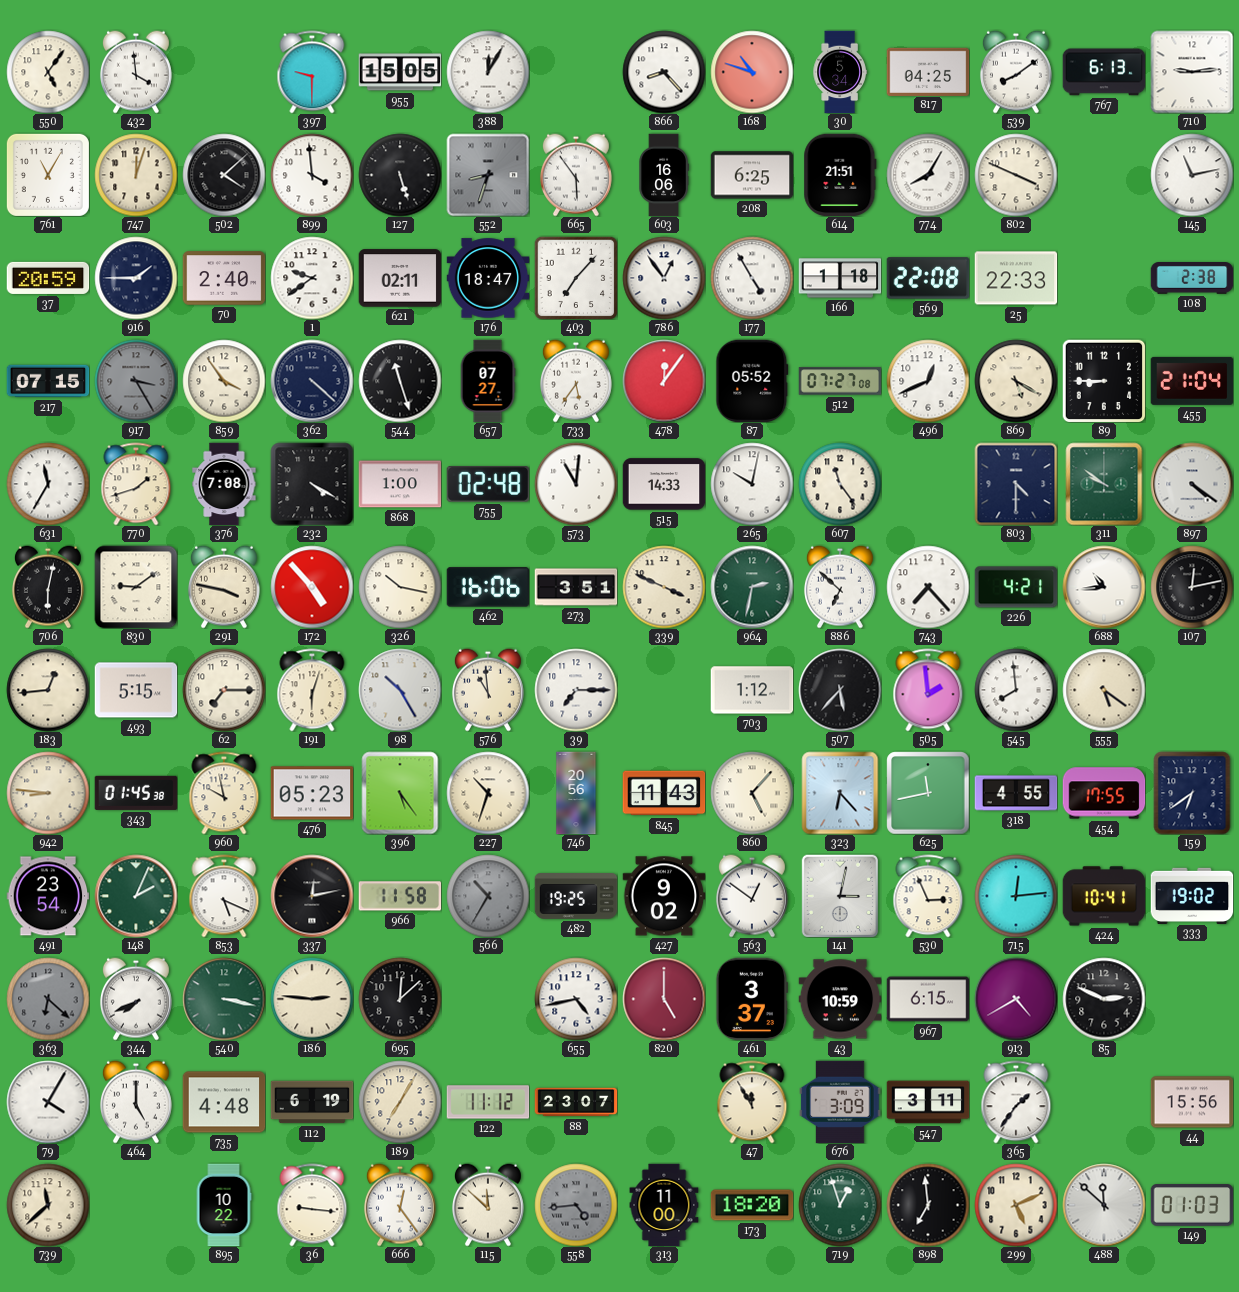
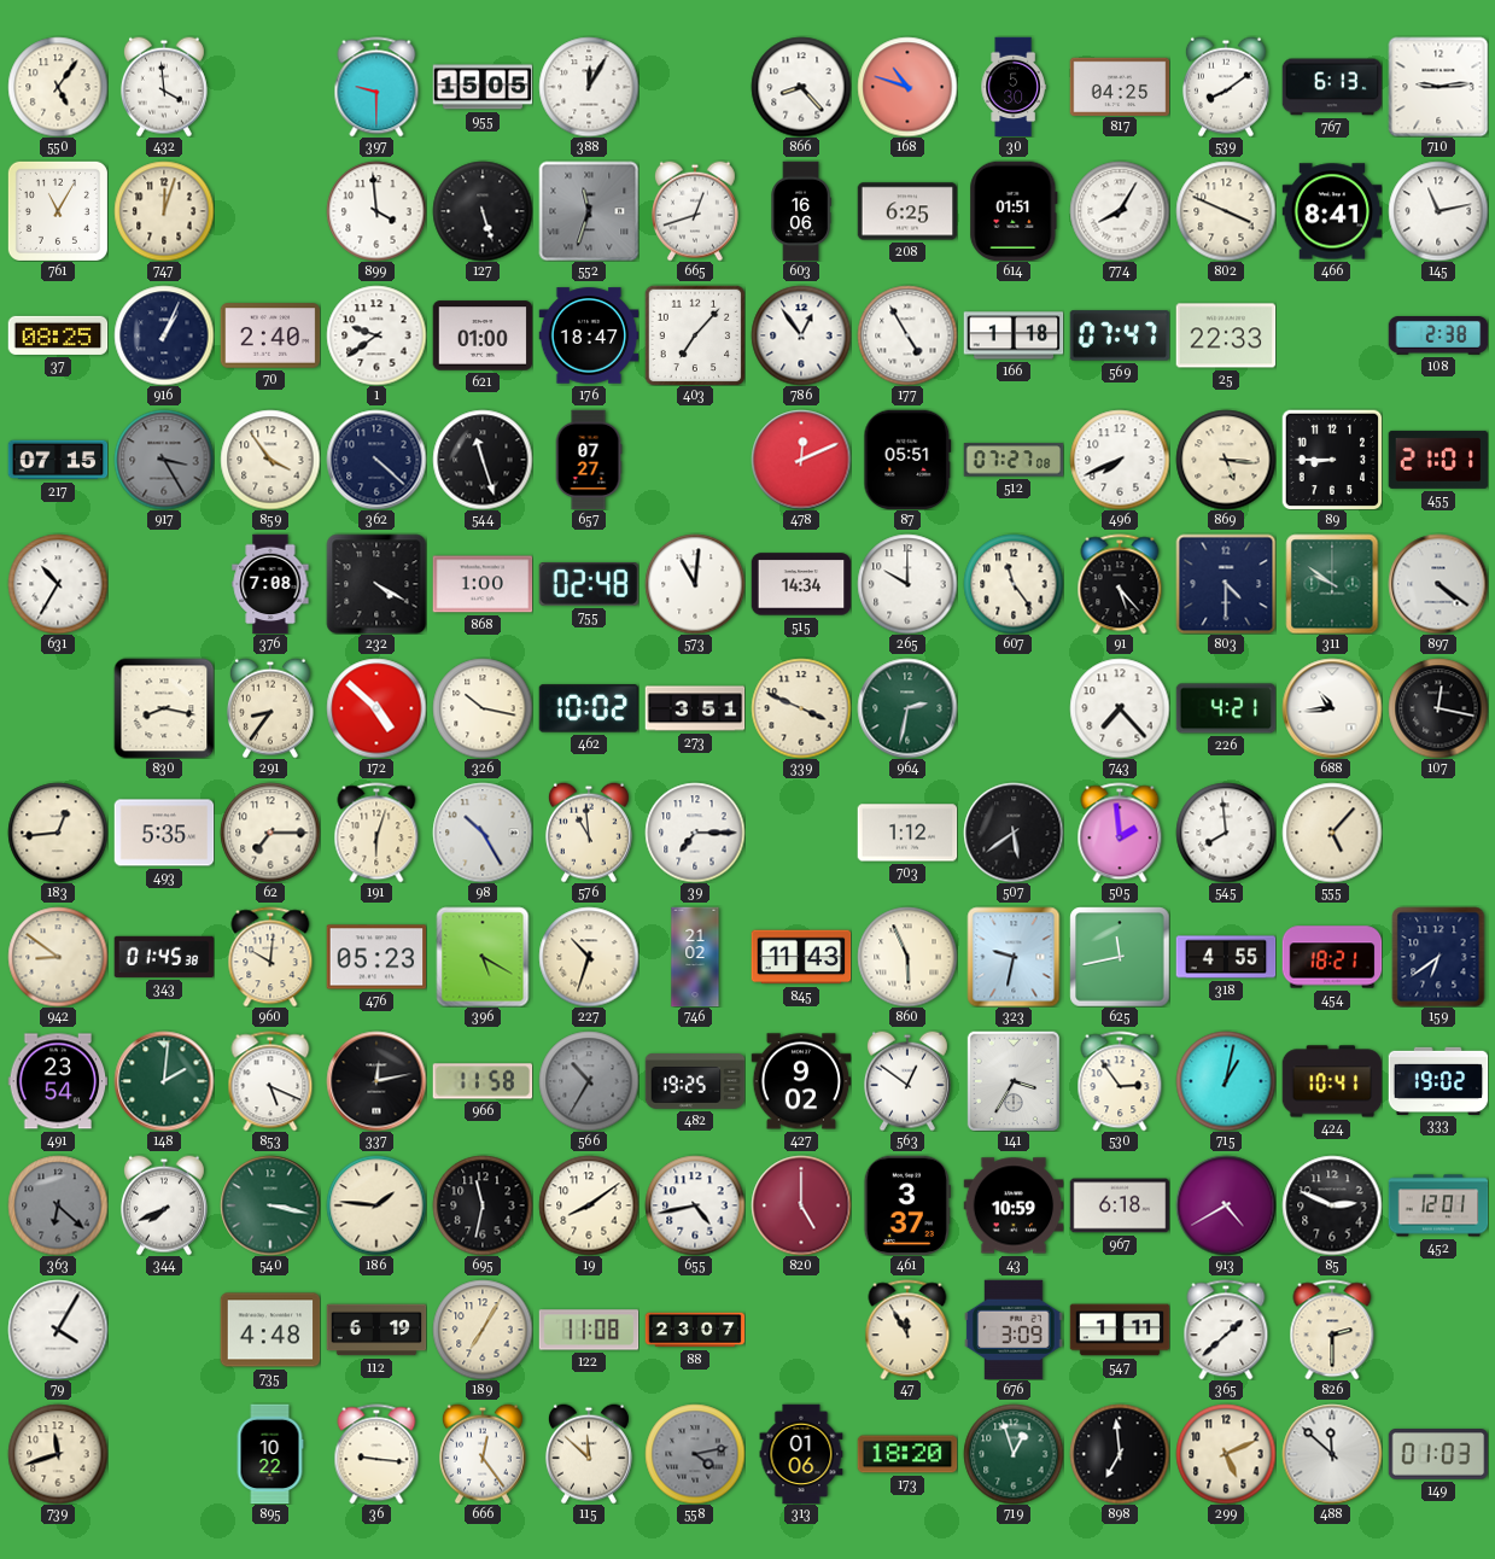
30: 5:34 -> 5:30 (1014, 87)
502: 4:08 -> none (224, 175)
552: 8:33 -> 11:33 (589, 211)
665: 5:54 -> 12:42 (695, 211)
614: 21:51 -> 01:51 (1014, 211)
466: none -> 8:41 (1332, 211)
37: 20:59 -> 08:25 (58, 335)
916: 1:45 -> 1:04 (164, 335)
621: 02:11 -> 01:00 (483, 335)
569: 22:08 -> 07:47 (1120, 335)
733: 5:36 -> none (576, 381)
478: 12:06 -> 12:11 (801, 460)
87: 05:52 -> 05:51 (907, 460)
496: 12:41 -> 7:41 (1120, 460)
869: 5:20 -> 5:16 (1226, 460)
455: 21:04 -> 21:01 (1438, 460)
631: 11:35 -> 10:35 (58, 584)
770: 1:42 -> none (136, 484)
515: 14:33 -> 14:34 (801, 584)
265: 10:02 -> 10:00 (907, 584)
91: none -> 5:23 (1120, 584)
706: 6:02 -> none (48, 587)
830: 9:09 -> 8:17 (164, 708)
291: 3:47 -> 8:36 (270, 708)
172: 4:53 -> 4:52 (376, 708)
462: 16:06 -> 10:02 (589, 708)
886: 6:52 -> none (840, 587)
107: 12:13 -> 12:17 (1438, 708)
493: 5:15 -> 5:35 (164, 833)
507: 5:37 -> 5:39 (1014, 833)
555: 5:21 -> 5:07 (1332, 833)
942: 8:46 -> 8:51 (58, 957)
960: 9:58 -> 10:01 (270, 957)
396: 5:24 -> 5:20 (483, 957)
746: 20:56 -> 21:02 (695, 957)
860: 5:07 -> 5:56 (907, 957)
323: 6:23 -> 9:32 (1014, 957)
454: 17:55 -> 18:21 (1332, 957)
148: 2:04 -> 2:01 (164, 1081)
141: 3:02 -> 3:35 (1014, 1081)
530: 2:56 -> 2:54 (1120, 1081)
715: 12:14 -> 1:02 (1226, 1081)
186: 2:46 -> 1:46 (376, 1205)
695: 12:08 -> 11:32 (483, 1205)
19: none -> 8:09 (589, 1205)
967: 6:15 -> 6:18 (1120, 1205)
452: none -> 12:01 (1438, 1205)
464: 5:00 -> none (136, 1102)
122: 11:12 -> 11:08 (589, 1330)
547: 3:11 -> 1:11 (1120, 1330)
365: 1:36 -> 1:38 (1226, 1330)
826: none -> 2:30 (1332, 1330)
44: 15:56 -> none (1192, 1102)
739: 11:38 -> 11:42 (58, 1454)
558: 4:44 -> 4:13 (695, 1454)
313: 11:00 -> 01:06 (801, 1454)
